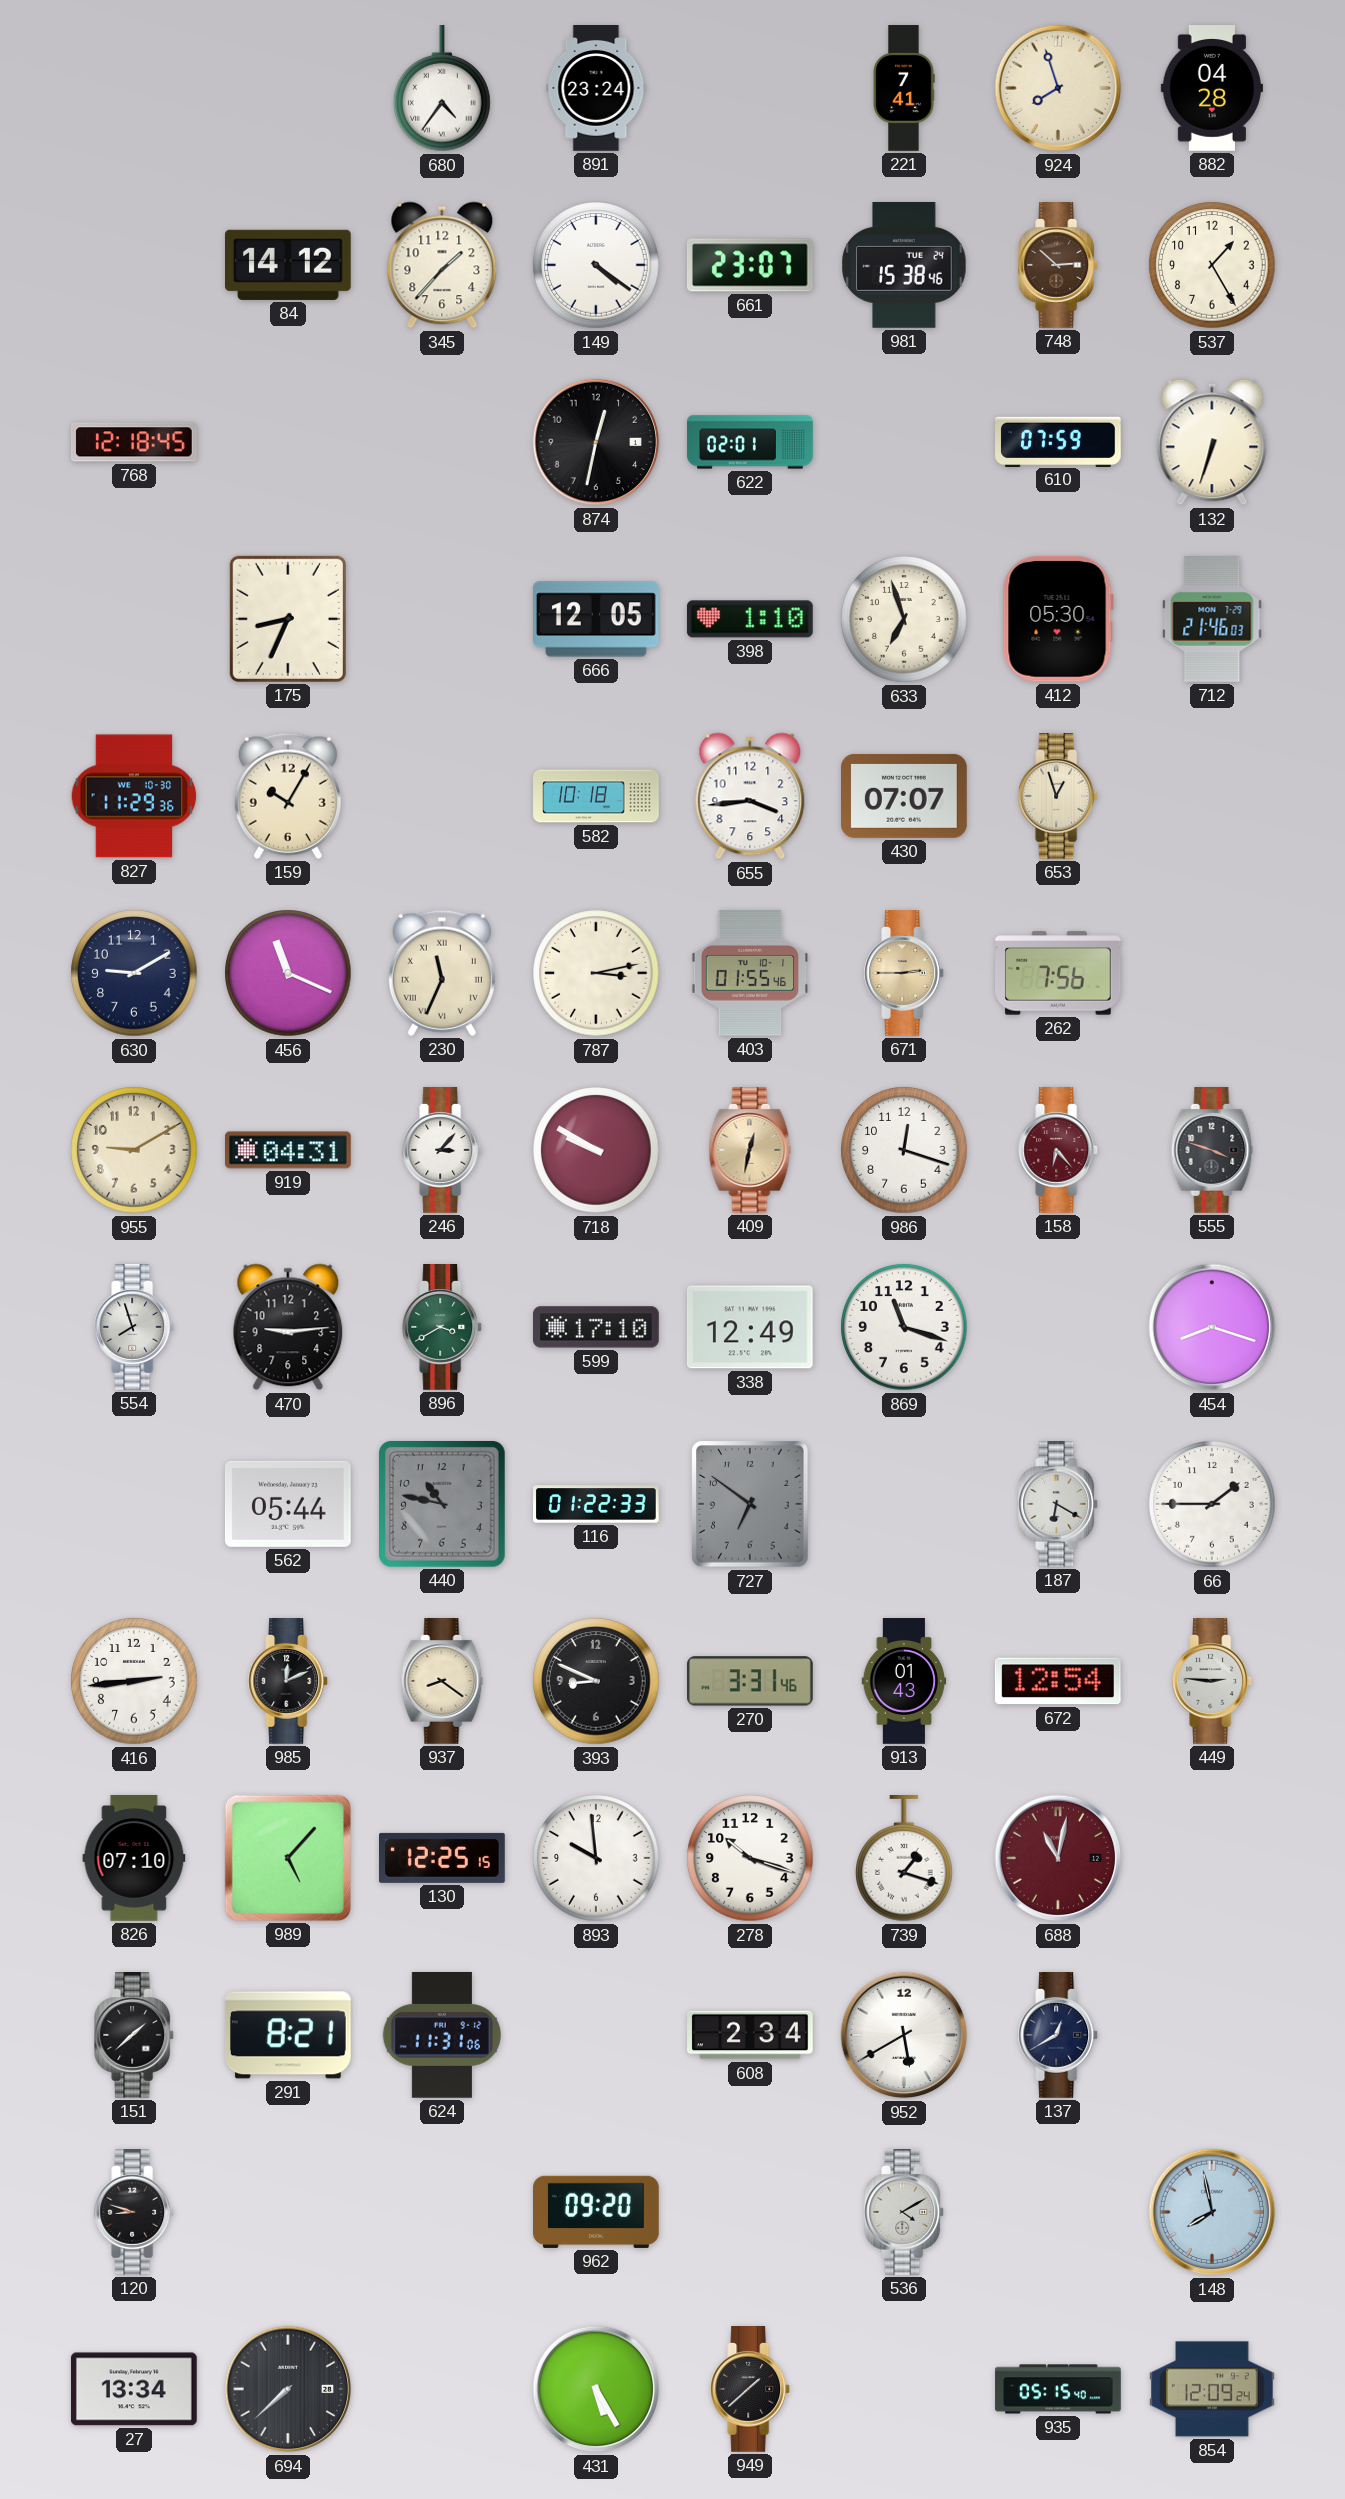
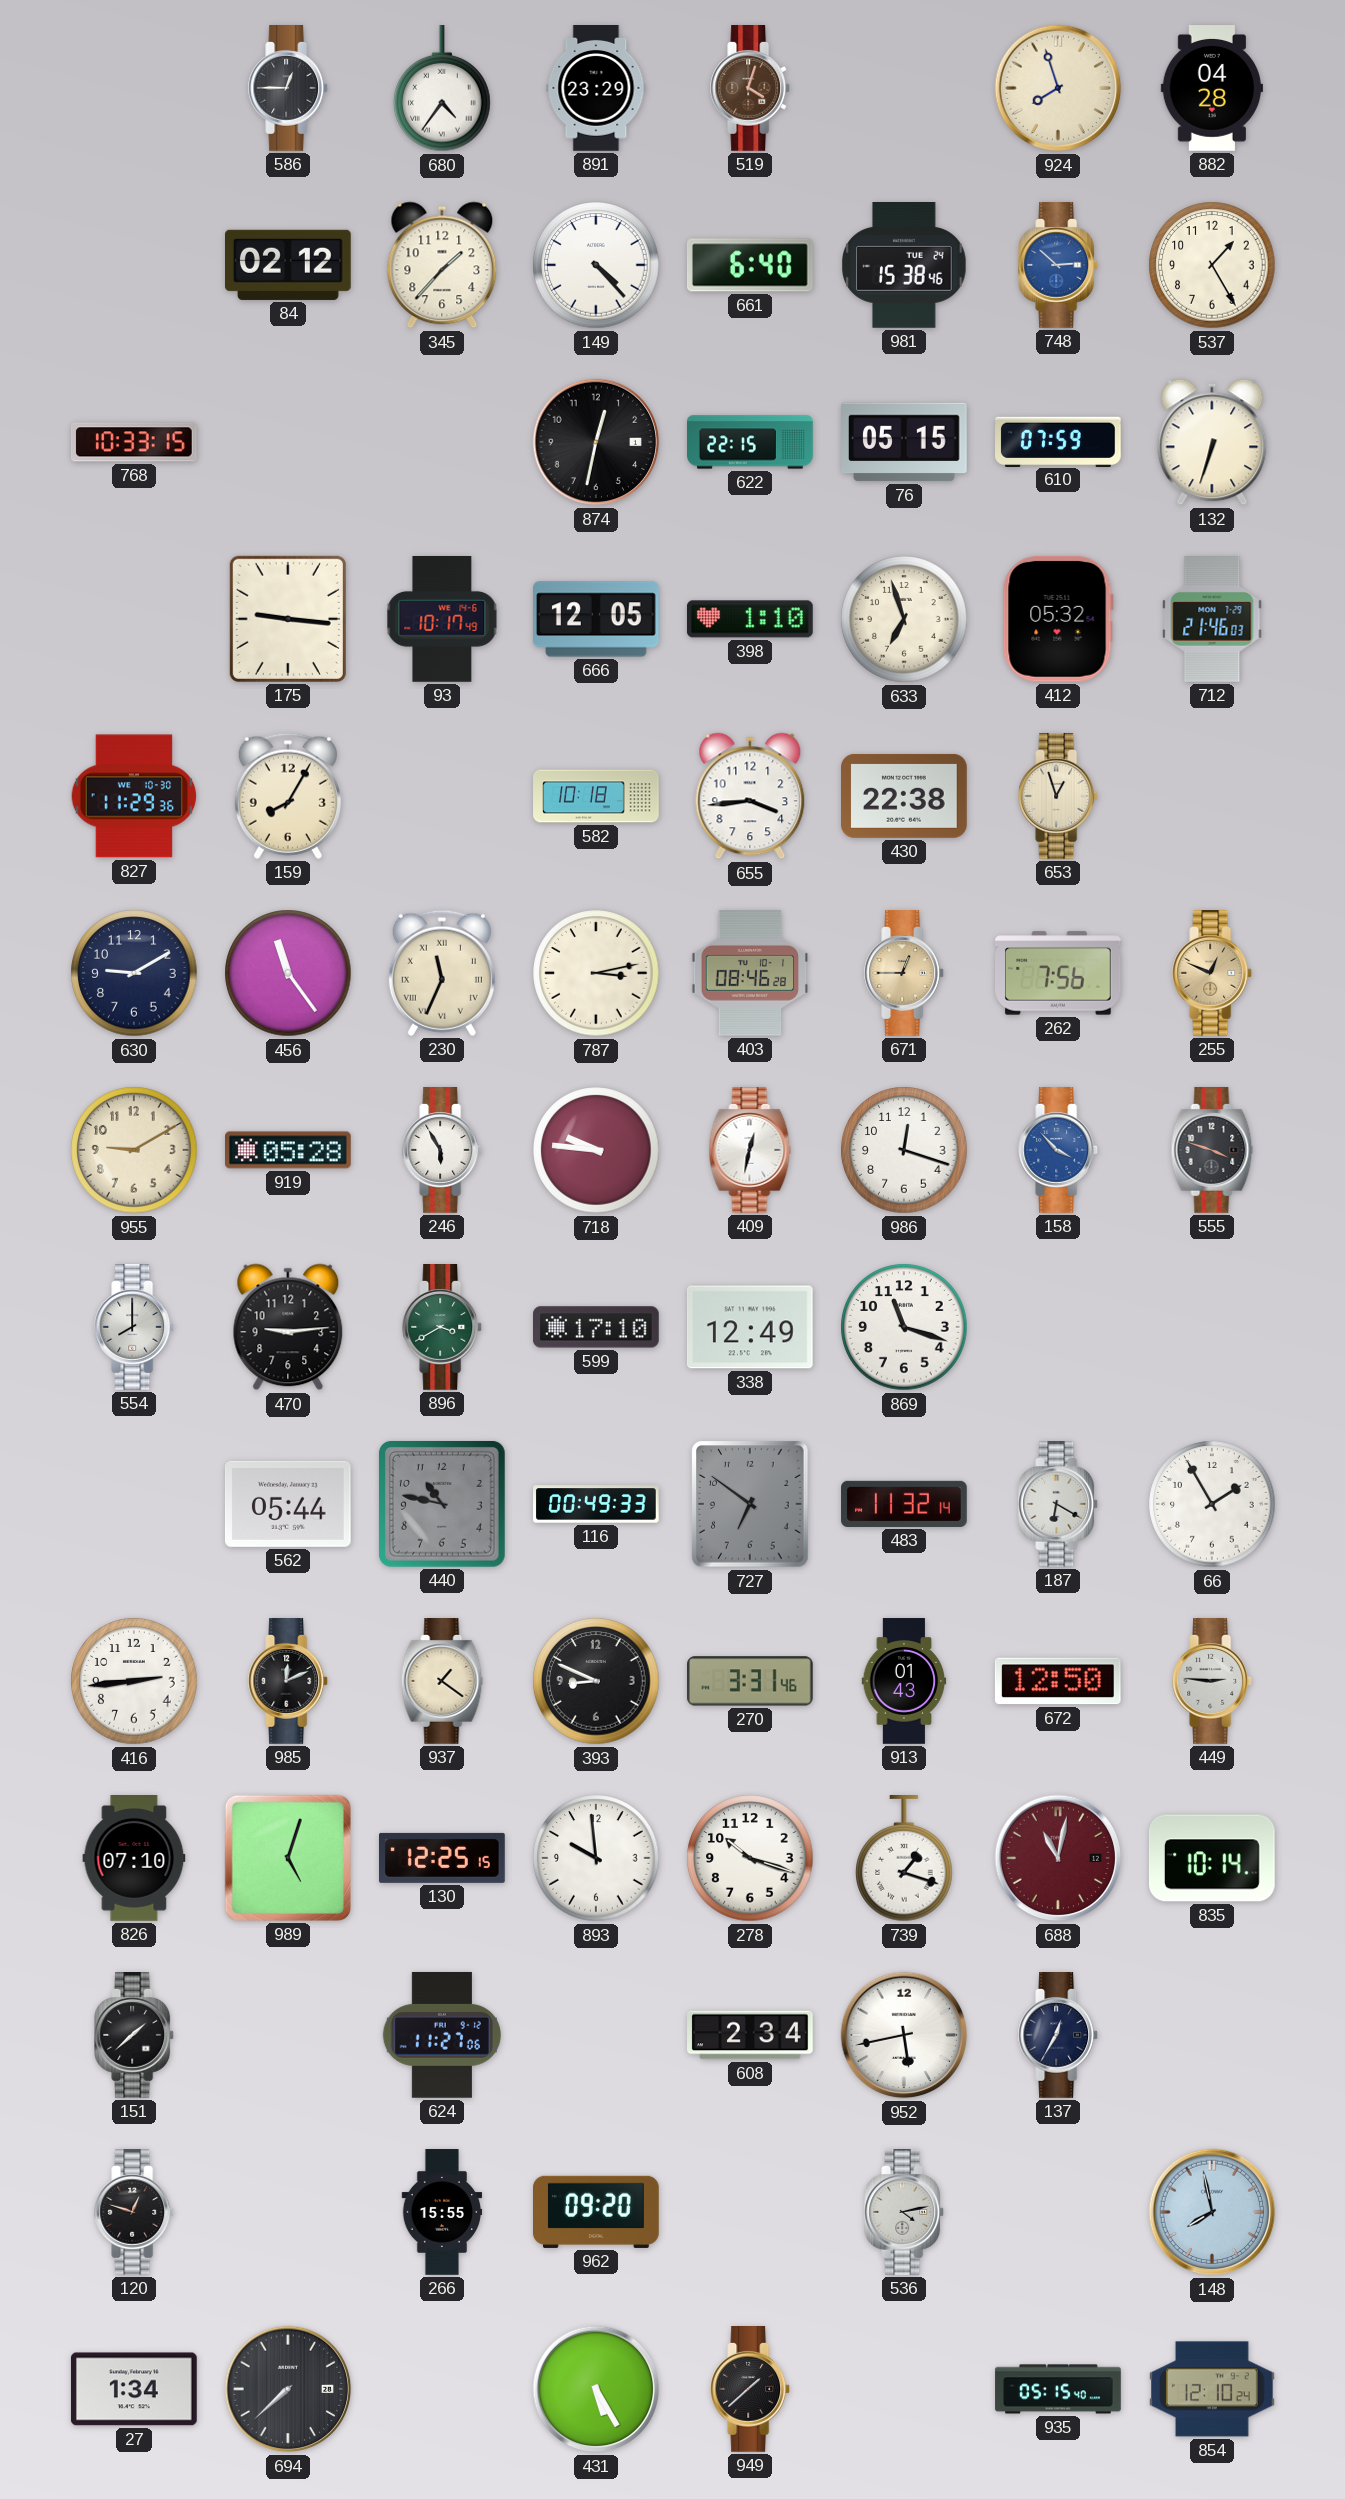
586: none -> 12:45 (289, 89)
891: 23:24 -> 23:29 (596, 89)
519: none -> 4:03 (751, 89)
221: 7:41 -> none (904, 88)
84: 14:12 -> 02:12 (289, 265)
149: 4:21 -> 4:23 (596, 265)
661: 23:07 -> 6:40 (750, 265)
748 dial: brown -> blue (1059, 266)
768: 12:18 -> 10:33 (134, 442)
622: 02:01 -> 22:15 (750, 442)
76: none -> 05:15 (905, 442)
175: 8:34 -> 9:16 (288, 619)
93: none -> 10:17 (442, 620)
412: 05:30 -> 05:32 (1058, 619)
159: 10:05 -> 8:05 (288, 796)
430: 07:07 -> 22:38 (905, 796)
456: 11:19 -> 11:24 (288, 973)
403: 01:55 -> 08:46 (750, 974)
671: 2:45 -> 12:45 (905, 974)
255: none -> 12:49 (1213, 974)
919: 04:31 -> 05:28 (289, 1150)
246: 3:07 -> 5:55 (443, 1151)
718: 9:50 -> 9:46 (596, 1150)
409 dial: champagne -> white (750, 1151)
158: 6:23 -> 3:53 (1059, 1151)
158 dial: burgundy -> blue (1059, 1151)
554: 7:57 -> 8:00 (135, 1328)
454: 8:18 -> none (1212, 1327)
116: 01:22 -> 00:49 (596, 1504)
483: none -> 11:32 (904, 1504)
66: 1:45 -> 1:55 (1212, 1504)
937: 8:21 -> 1:21 (442, 1682)
672: 12:54 -> 12:50 (1058, 1681)
989: 5:07 -> 5:03 (288, 1858)
835: none -> 10:14 (1212, 1858)
291: 8:21 -> none (288, 2035)
624: 11:31 -> 11:27 (442, 2035)
952: 5:40 -> 5:43 (904, 2035)
137: 12:40 -> 12:35 (1059, 2036)
120: 8:48 -> 12:48 (135, 2213)
266: none -> 15:55 (442, 2212)
536: 4:10 -> 4:13 (905, 2213)
27: 13:34 -> 1:34 (134, 2389)
854: 12:09 -> 12:10 (1213, 2389)
